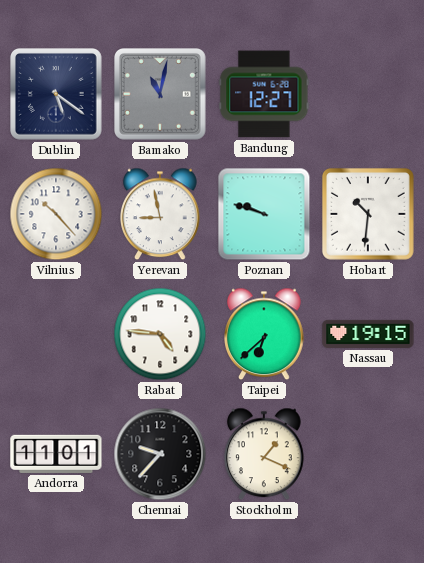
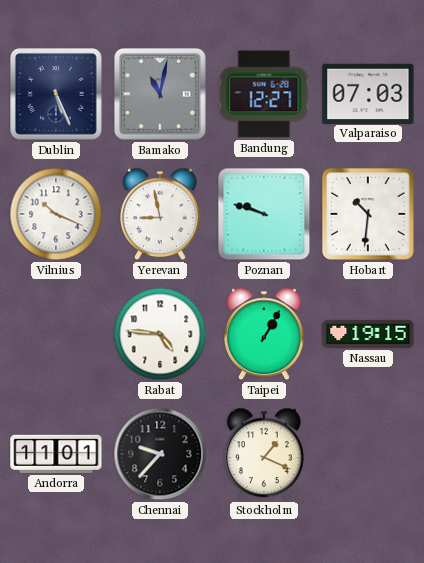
Dublin: 5:21 -> 5:26 (57, 95)
Valparaiso: none -> 07:03 (368, 93)
Vilnius: 10:23 -> 10:19 (56, 214)
Taipei: 6:38 -> 1:05 (264, 334)
